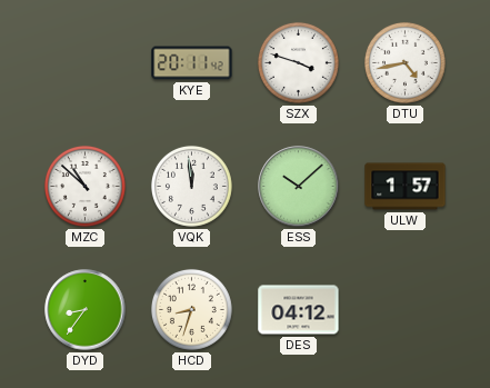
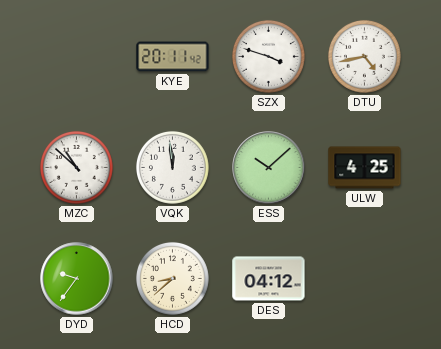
ULW: 1:57 -> 4:25 (365, 168)
DYD: 8:36 -> 9:36 (77, 279)
HCD: 8:33 -> 8:38 (172, 278)
